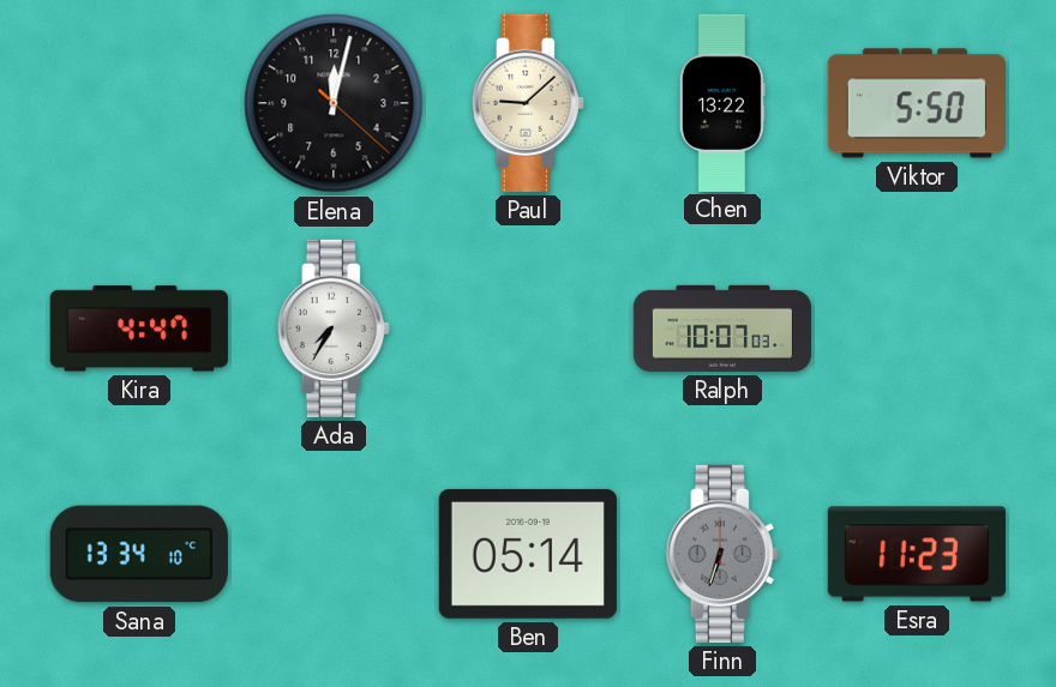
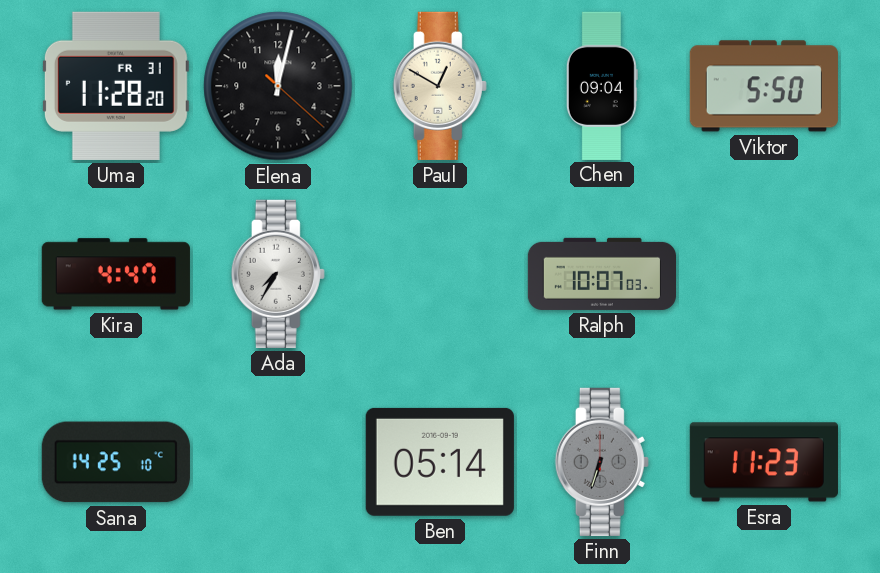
Uma: none -> 11:28 (116, 86)
Paul: 9:08 -> 12:50 (440, 86)
Chen: 13:22 -> 09:04 (602, 85)
Sana: 13:34 -> 14:25 (116, 462)
